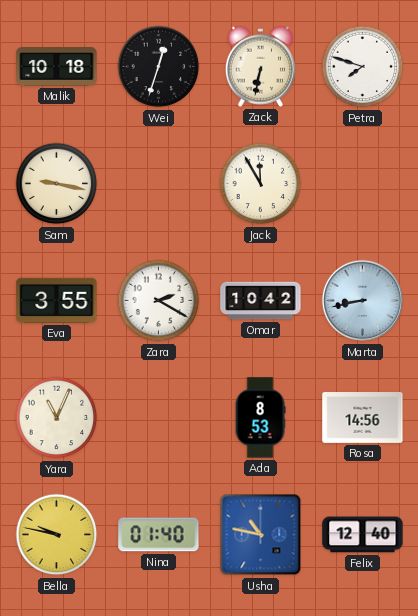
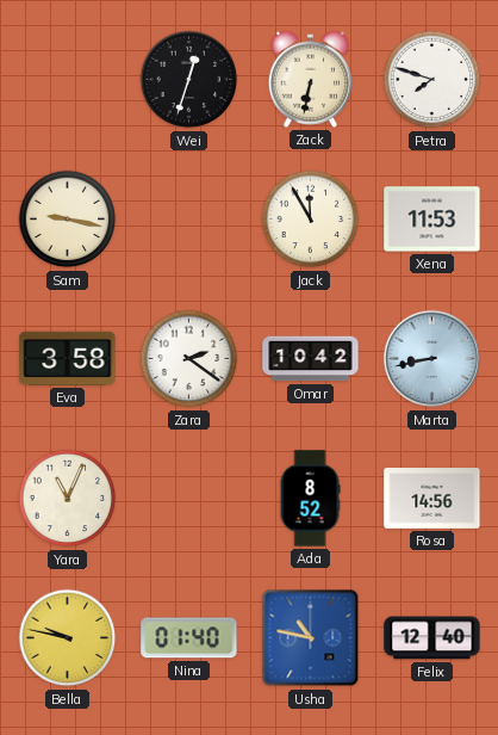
Malik: 10:18 -> none (57, 67)
Xena: none -> 11:53 (432, 220)
Eva: 3:55 -> 3:58 (68, 358)
Zara: 2:20 -> 2:21 (189, 359)
Ada: 8:53 -> 8:52 (310, 499)
